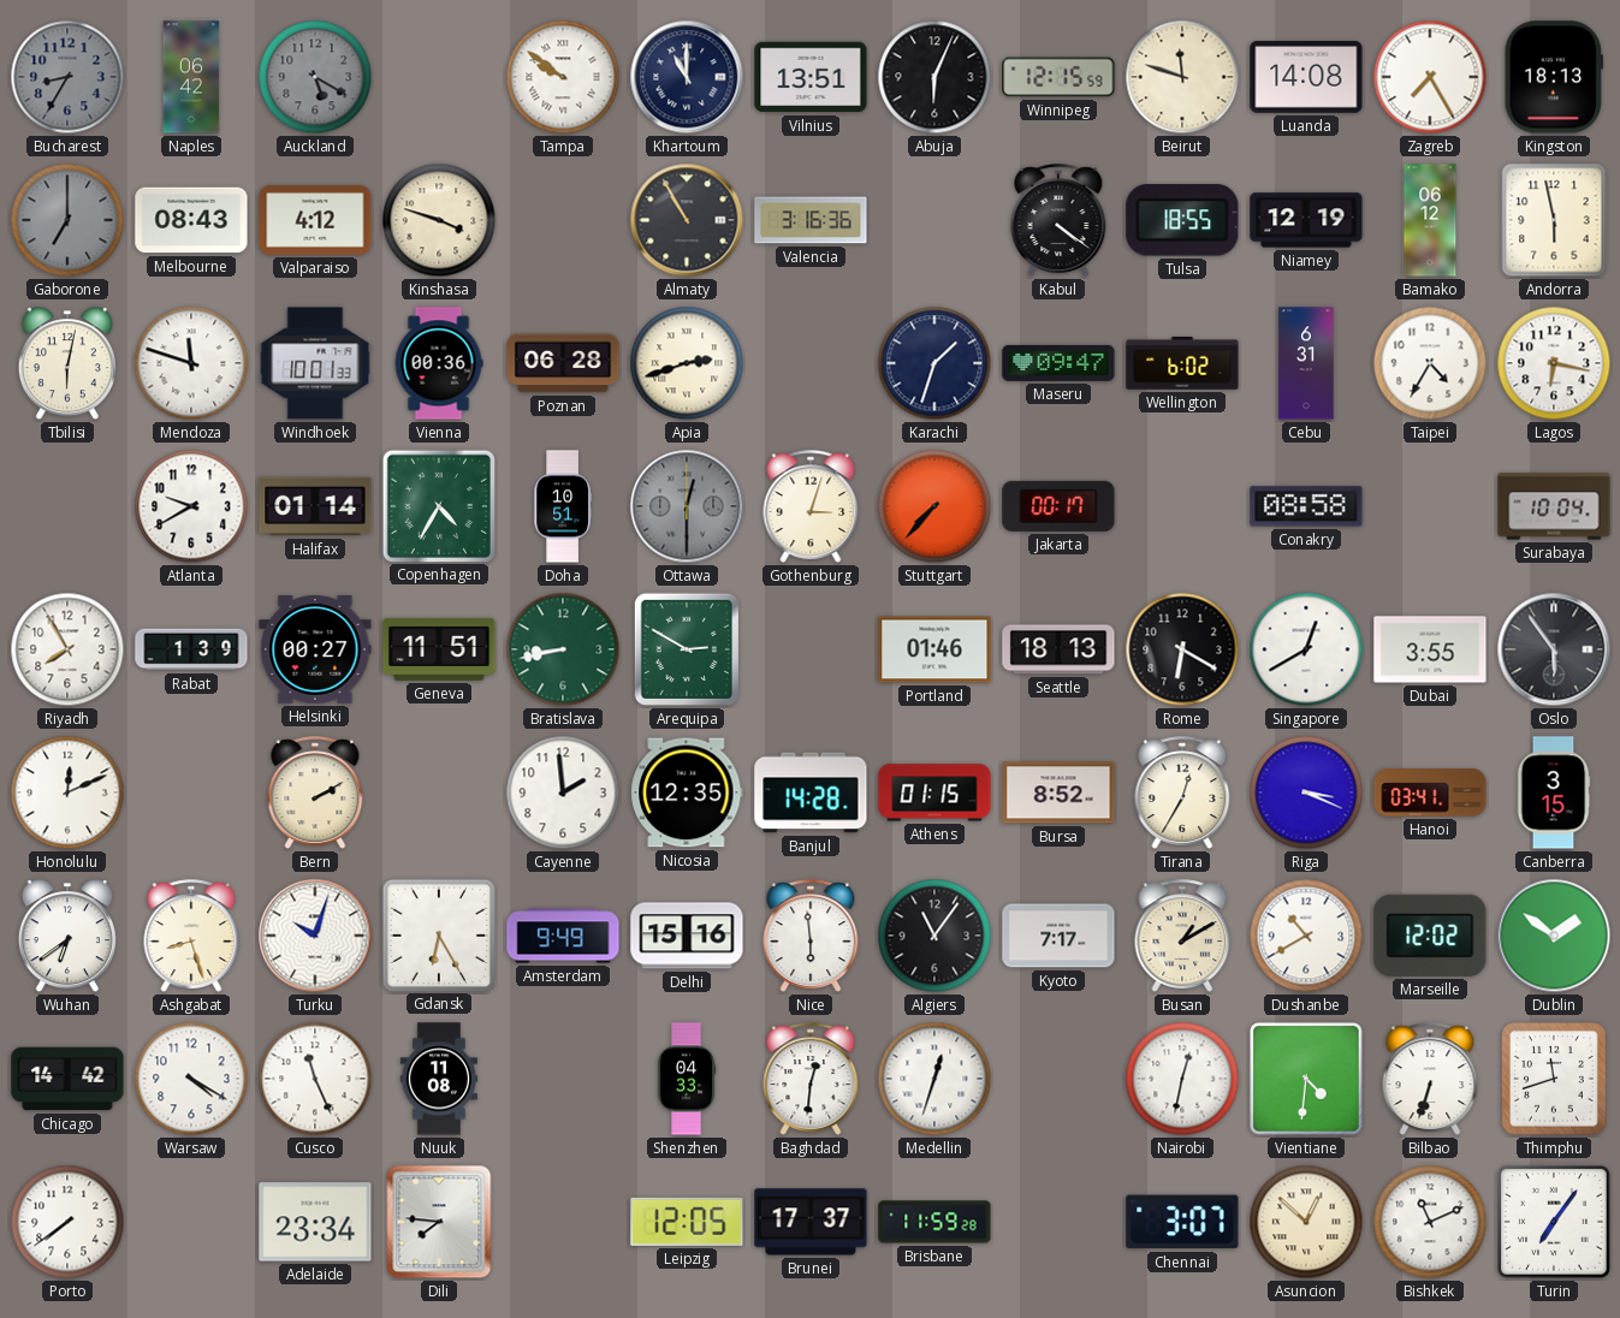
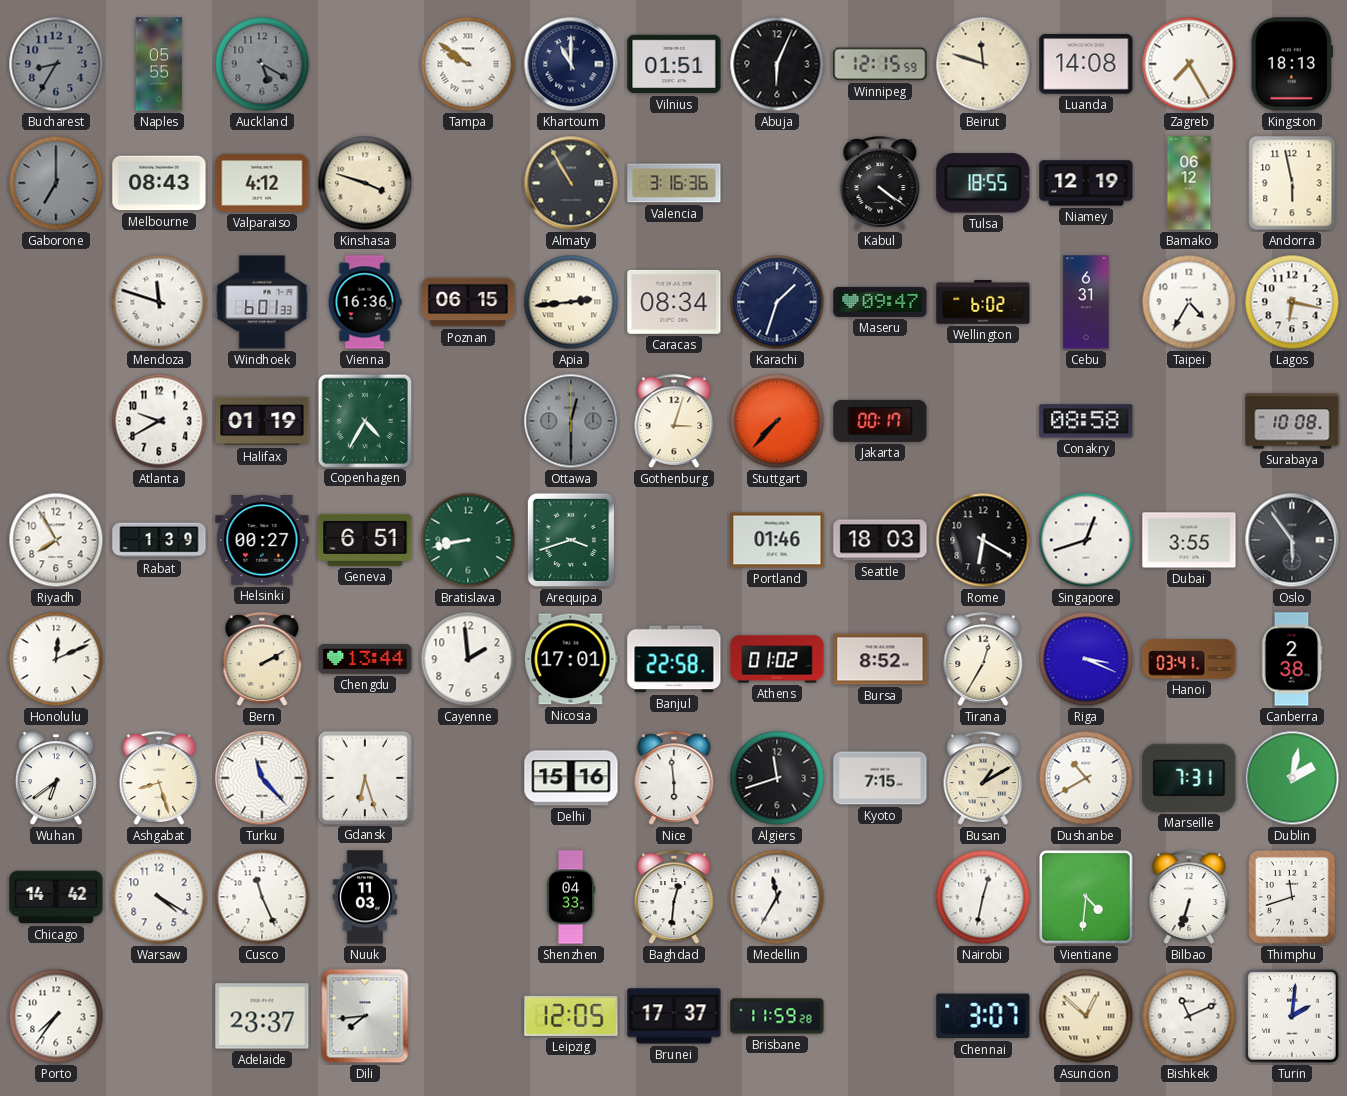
Naples: 06:42 -> 05:55 (159, 64)
Vilnius: 13:51 -> 01:51 (674, 64)
Tbilisi: 6:02 -> none (67, 364)
Windhoek: 10:01 -> 6:01 (262, 302)
Vienna: 00:36 -> 16:36 (365, 302)
Poznan: 06:28 -> 06:15 (468, 302)
Apia: 2:42 -> 2:44 (571, 302)
Caracas: none -> 08:34 (674, 302)
Halifax: 01:14 -> 01:19 (262, 421)
Doha: 10:51 -> none (563, 506)
Surabaya: 10:04 -> 10:08 (1292, 421)
Geneva: 11:51 -> 6:51 (365, 540)
Arequipa: 2:50 -> 3:42 (571, 540)
Seattle: 18:13 -> 18:03 (880, 540)
Singapore: 12:40 -> 12:42 (1086, 540)
Chengdu: none -> 13:44 (365, 660)
Nicosia: 12:35 -> 17:01 (571, 659)
Banjul: 14:28 -> 22:58 (674, 659)
Athens: 01:15 -> 01:02 (777, 659)
Canberra: 3:15 -> 2:38 (1292, 659)
Turku: 10:03 -> 11:23 (262, 778)
Gdansk: 6:25 -> 6:27 (364, 777)
Amsterdam: 9:49 -> none (563, 936)
Algiers: 11:06 -> 11:42 (777, 778)
Kyoto: 7:17 -> 7:15 (880, 778)
Marseille: 12:02 -> 7:31 (1189, 778)
Dublin: 1:51 -> 2:02 (1292, 778)
Nuuk: 11:08 -> 11:03 (365, 897)
Medellin: 12:33 -> 11:35 (777, 897)
Porto: 7:39 -> 7:36 (56, 1016)
Adelaide: 23:34 -> 23:37 (262, 1016)
Dili: 7:46 -> 7:44 (365, 1016)
Turin: 7:06 -> 2:01 (1293, 1017)
